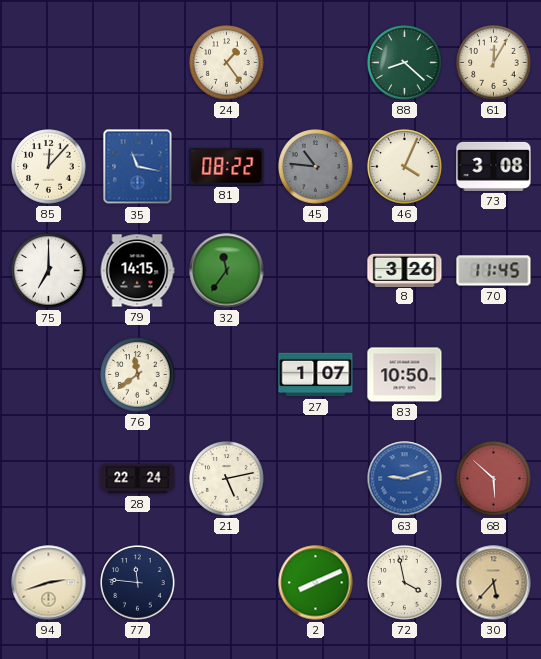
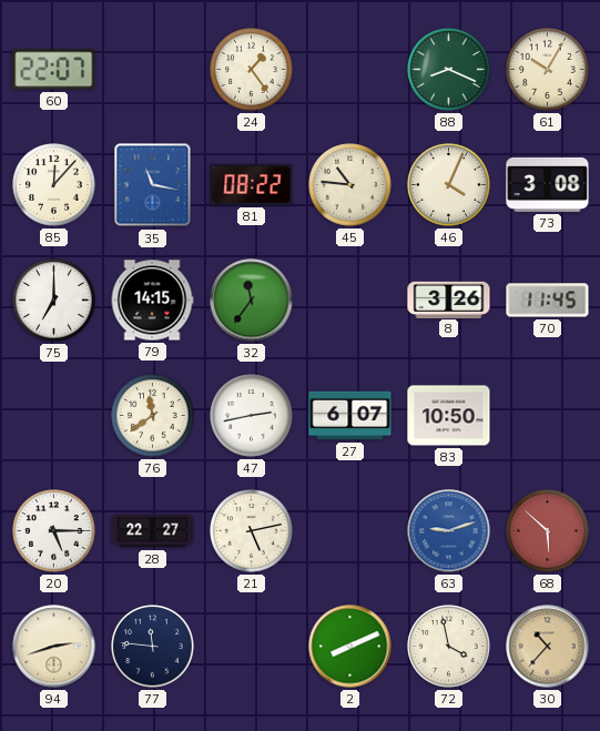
60: none -> 22:07 (54, 70)
88: 8:22 -> 8:19 (449, 70)
61: 12:05 -> 10:05 (548, 70)
45 dial: grey -> cream (350, 185)
47: none -> 2:43 (252, 416)
27: 1:07 -> 6:07 (350, 416)
20: none -> 5:15 (54, 531)
28: 22:24 -> 22:27 (153, 531)
30: 5:37 -> 10:37 (548, 647)
